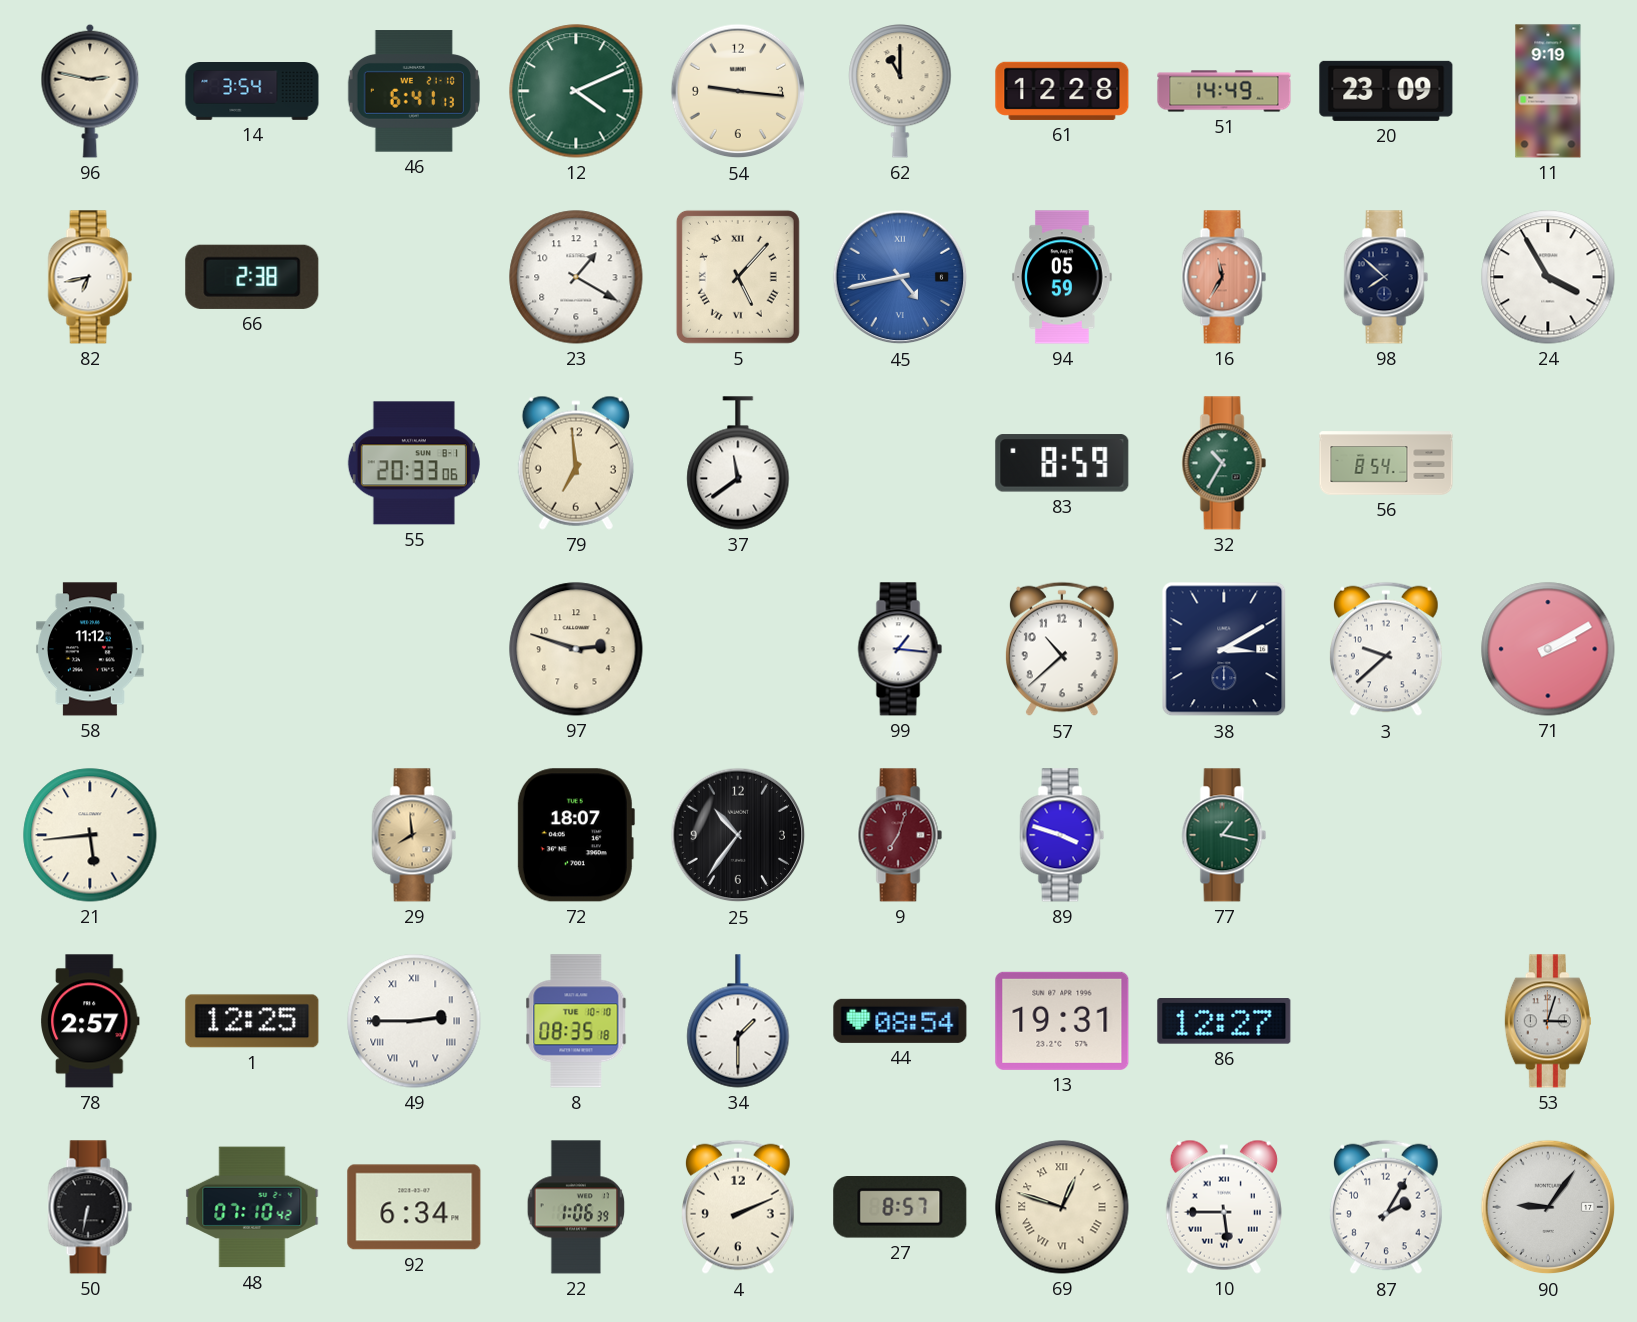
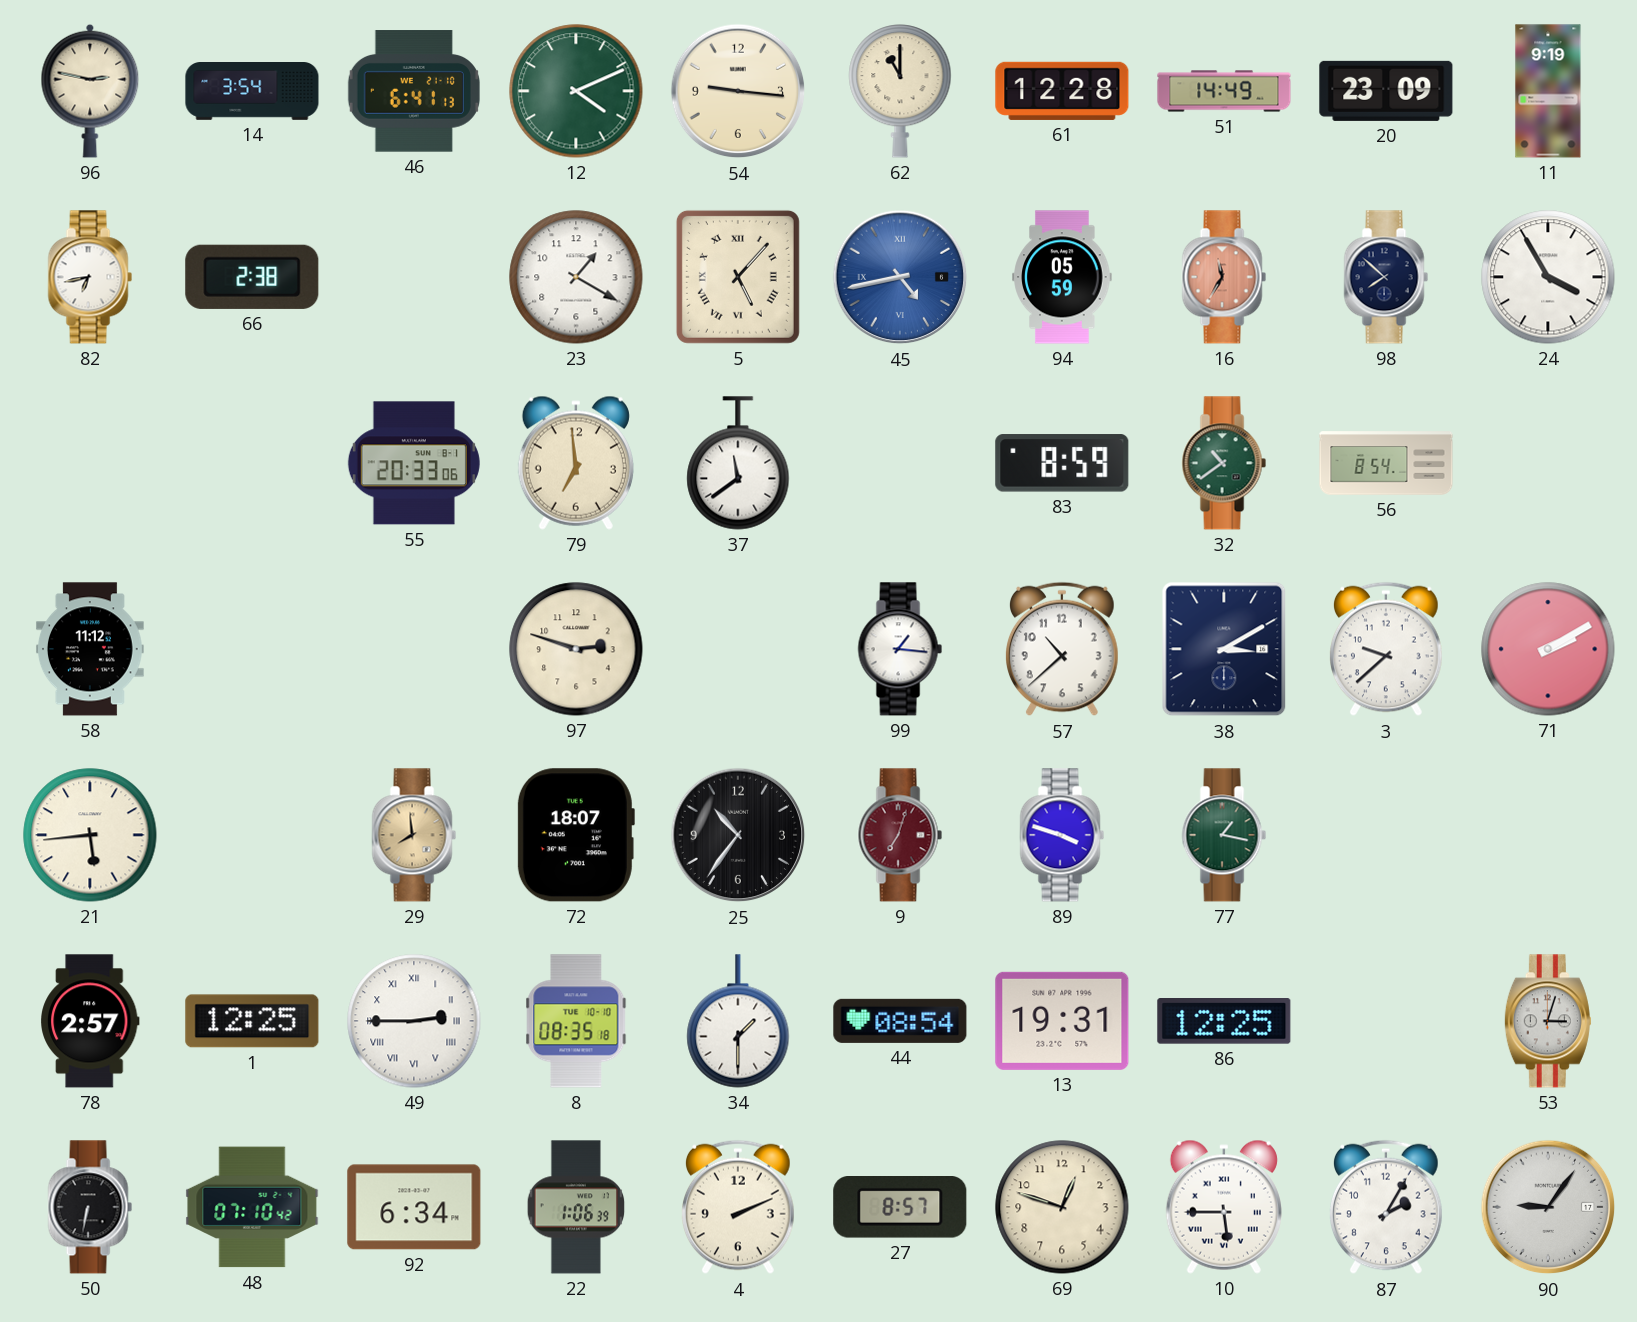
32: 10:35 -> 10:39 (1224, 463)
86: 12:27 -> 12:25 (1224, 1022)
69 numerals: Roman -> Arabic (1062, 1207)
